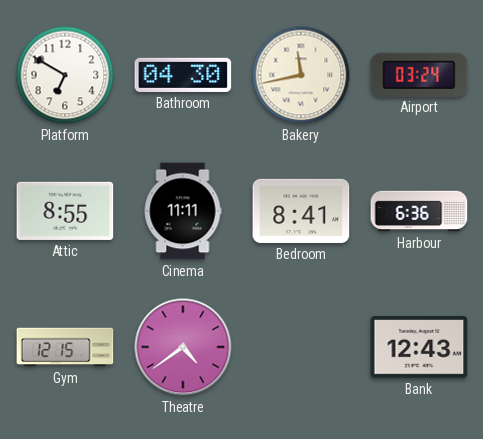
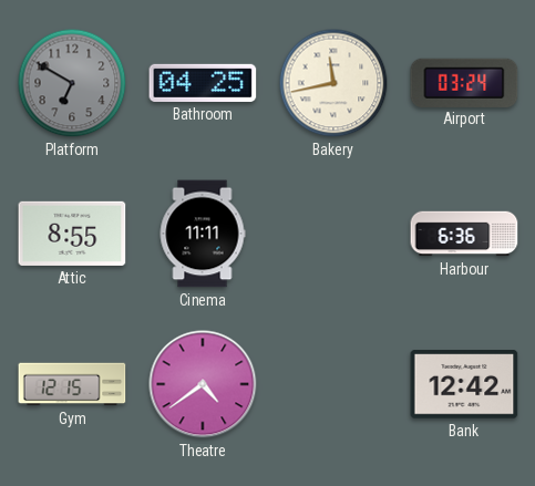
Platform dial: white -> grey (72, 83)
Bathroom: 04:30 -> 04:25 (203, 83)
Bedroom: 8:41 -> none (301, 211)
Bank: 12:43 -> 12:42 (464, 384)
